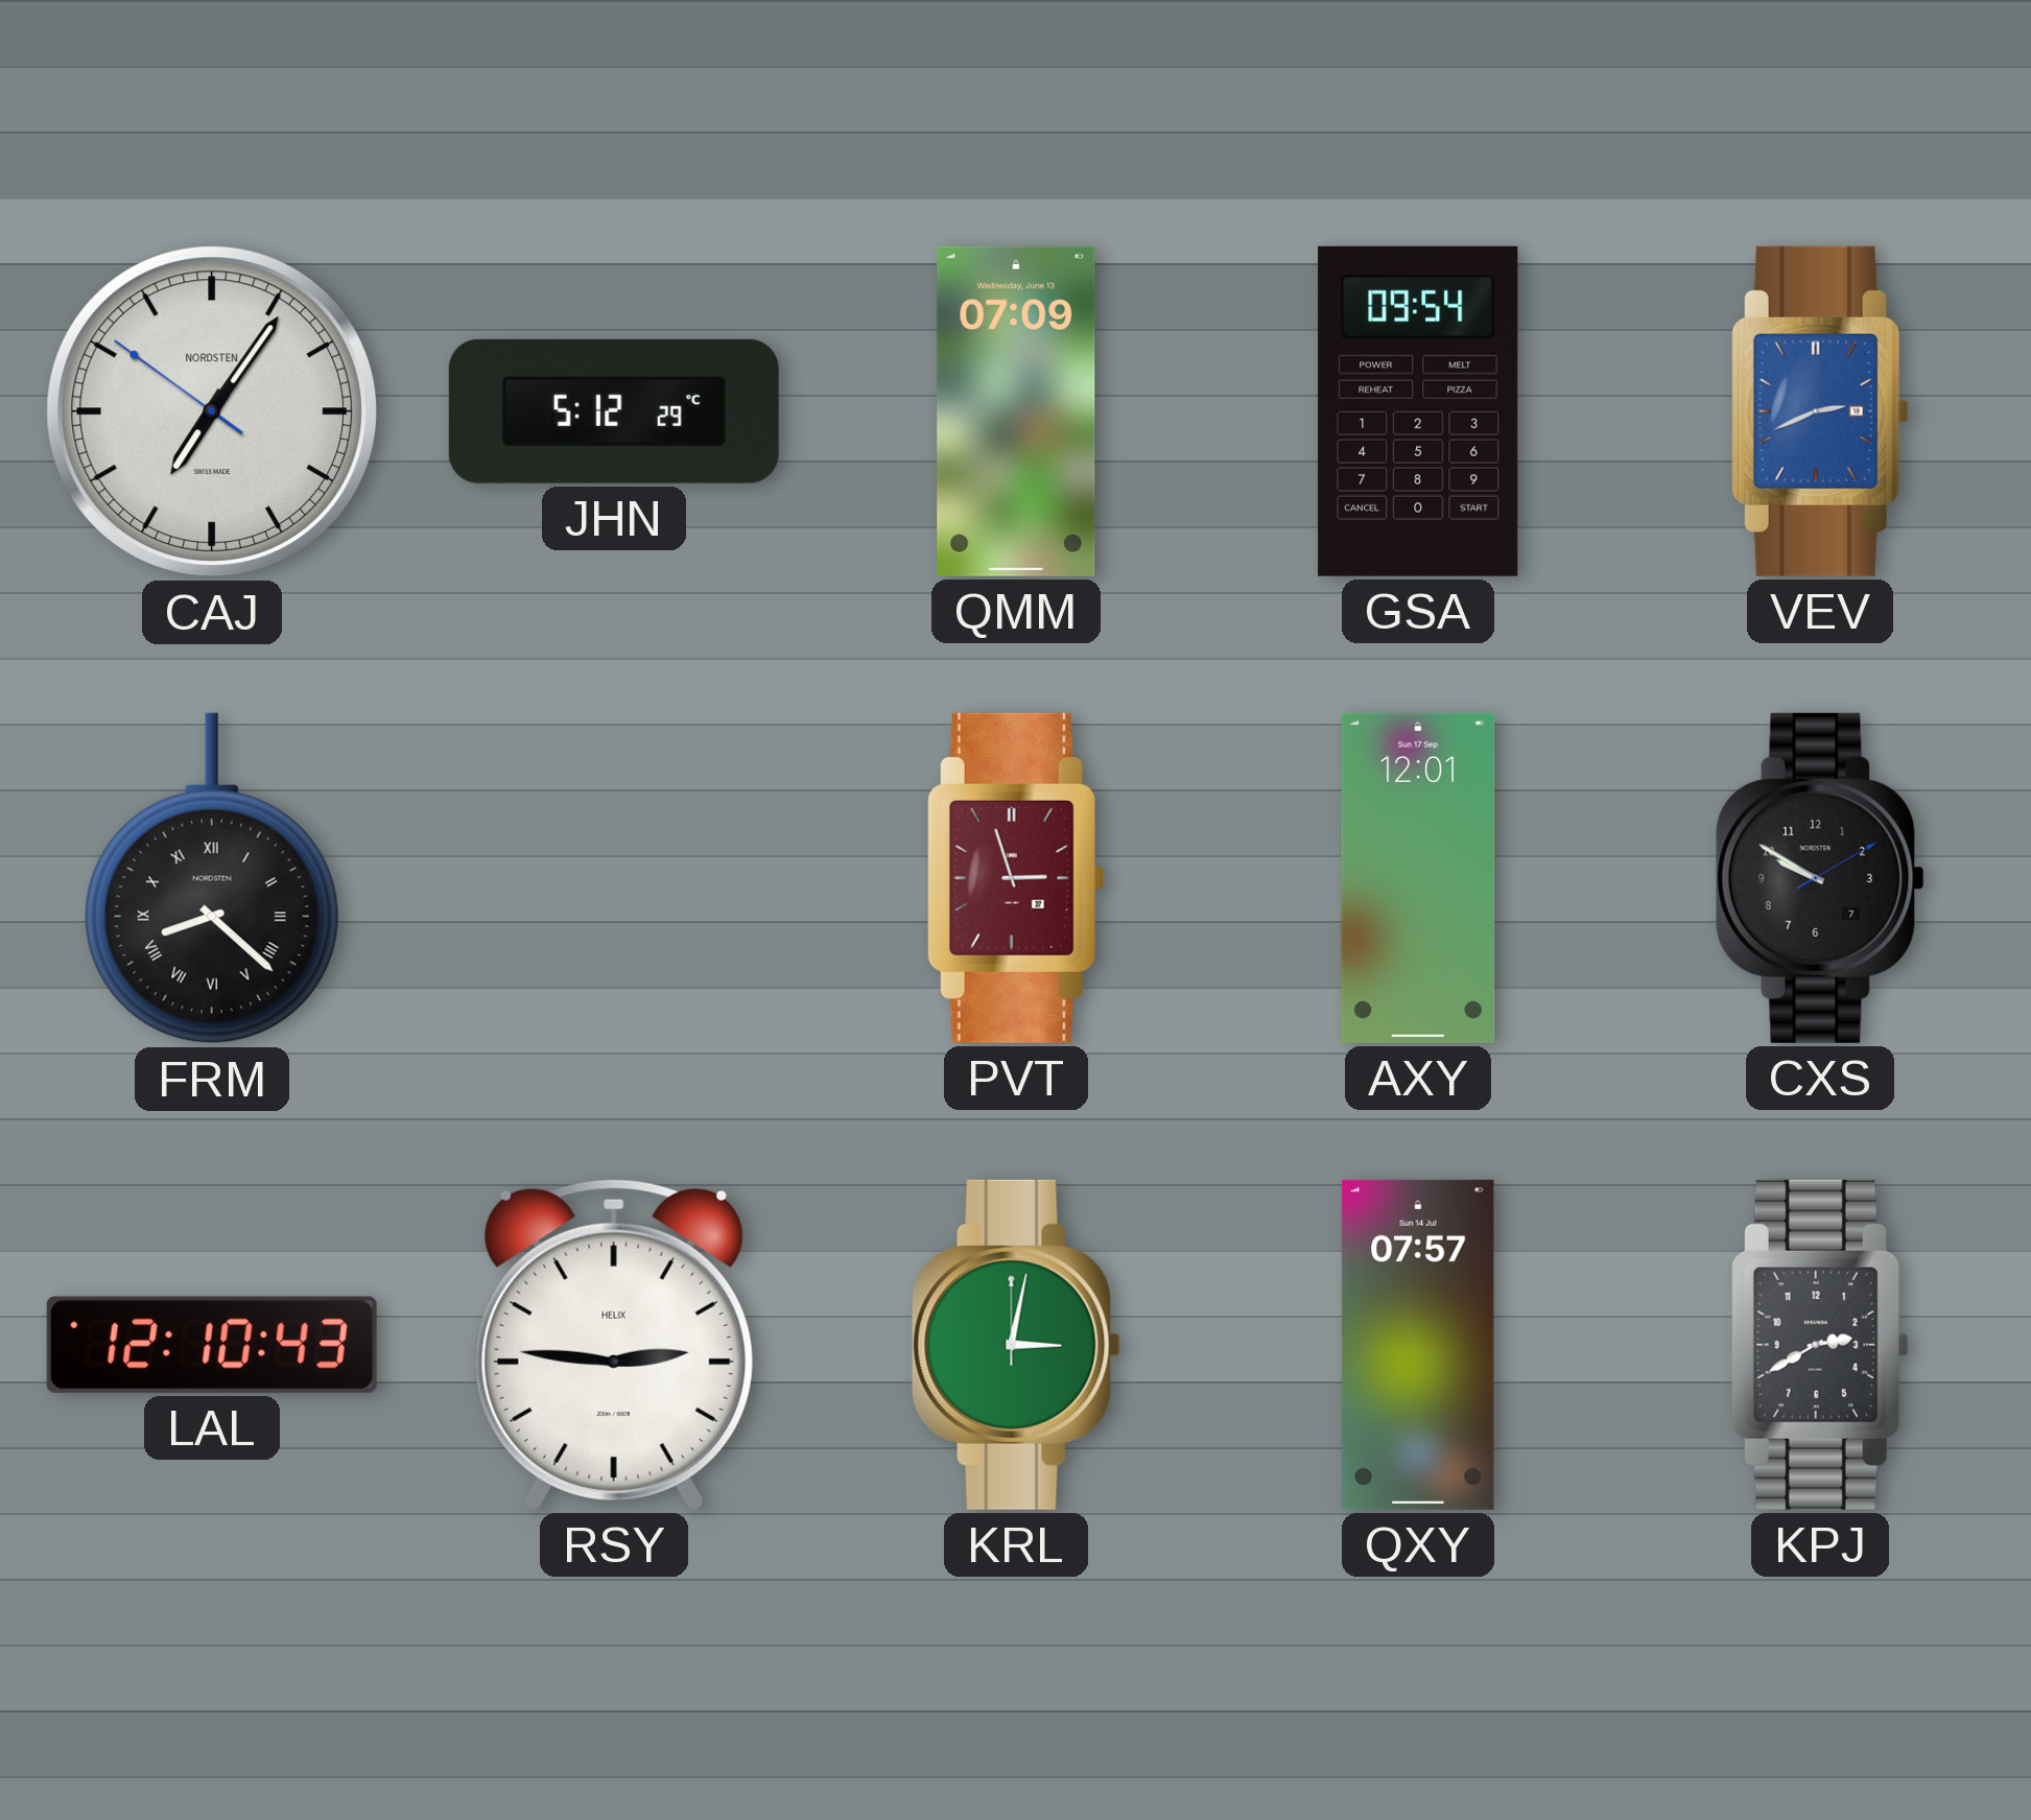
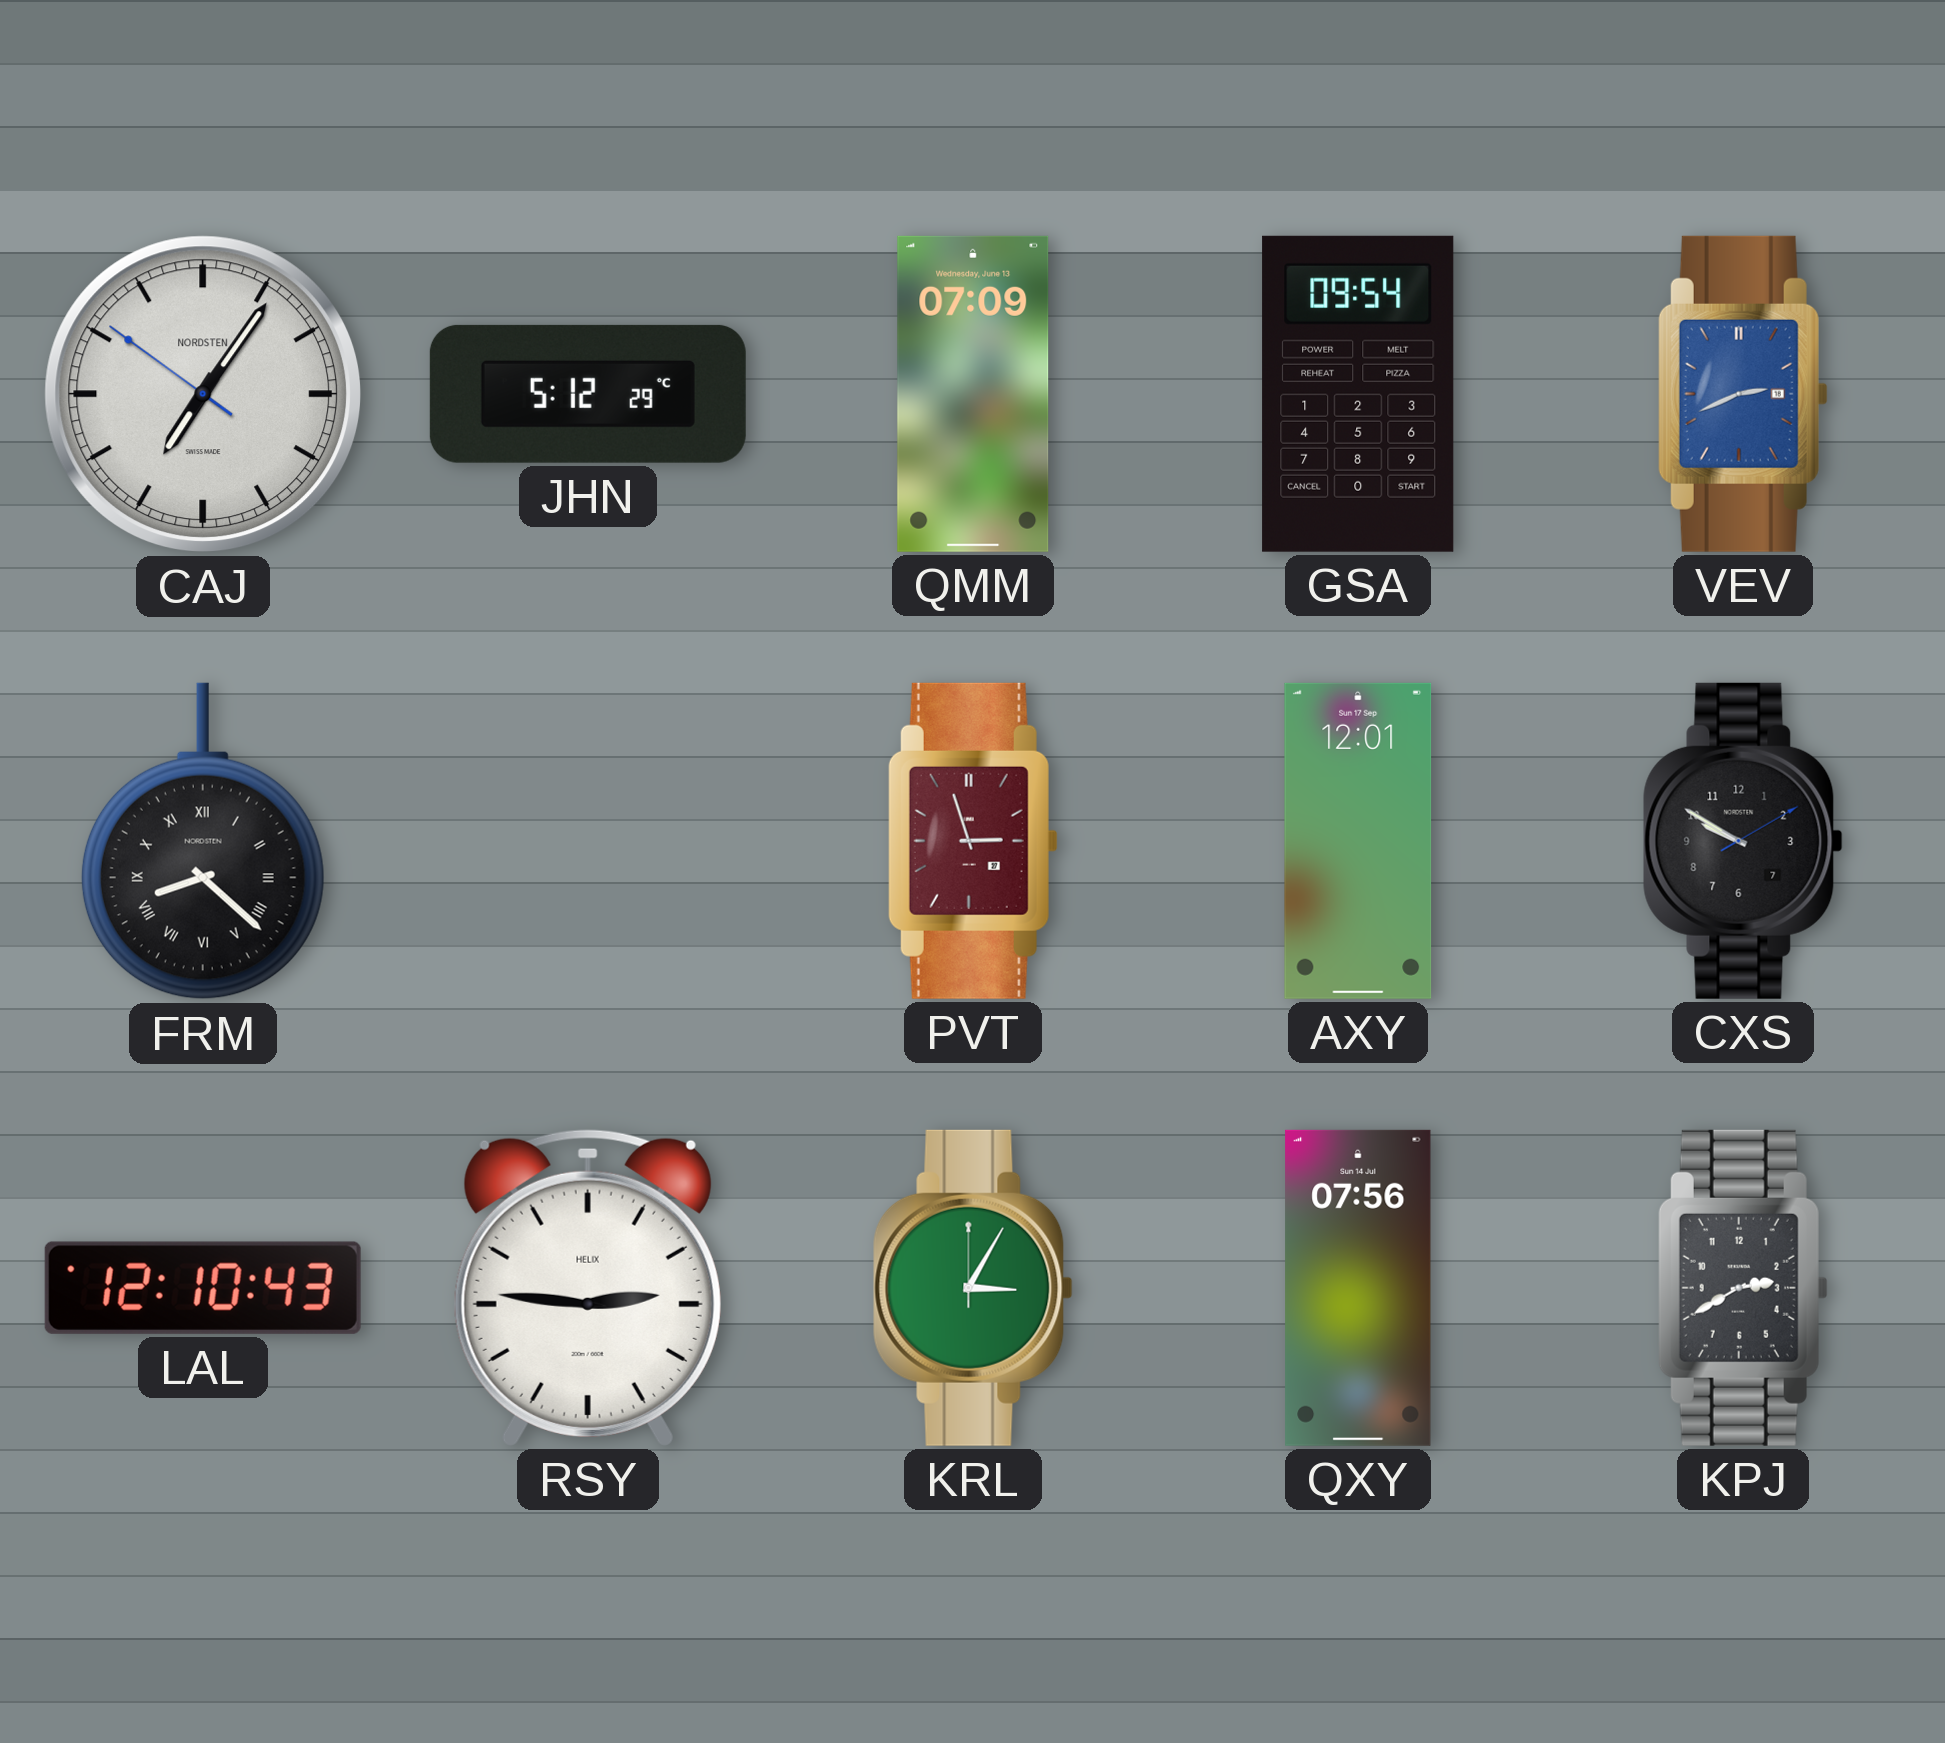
KRL: 3:02 -> 3:05 (973, 1288)
QXY: 07:57 -> 07:56 (1358, 1288)
